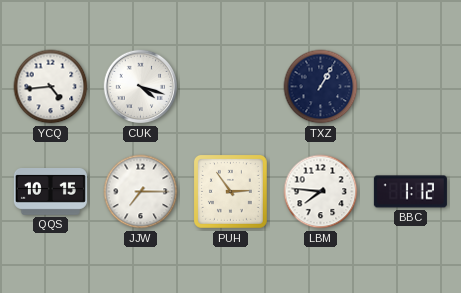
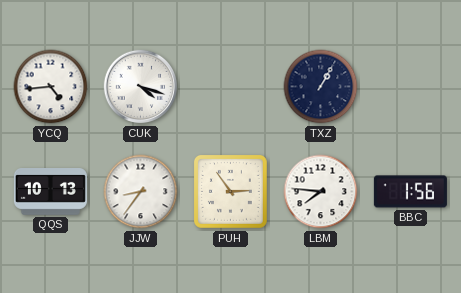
QQS: 10:15 -> 10:13 (50, 192)
JJW: 7:15 -> 8:36 (141, 192)
BBC: 1:12 -> 1:56 (410, 192)
